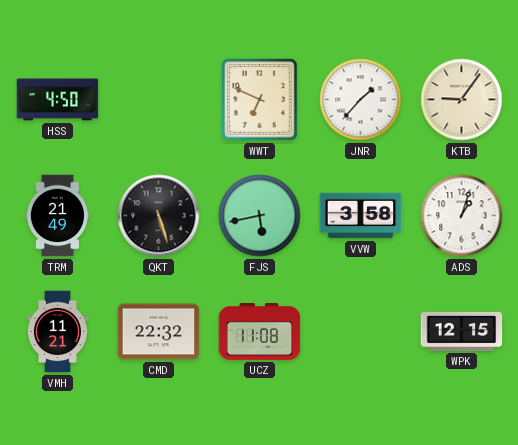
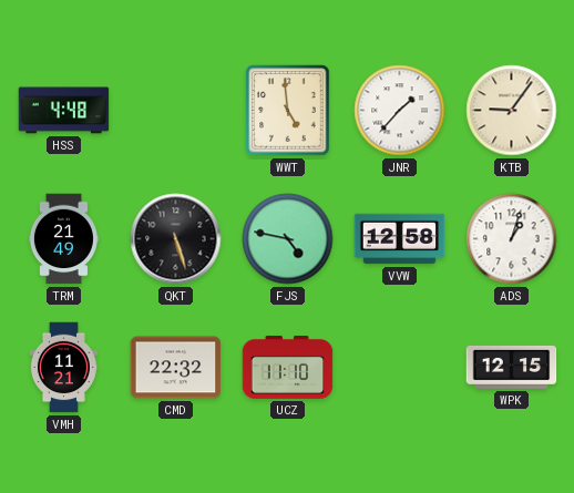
HSS: 4:50 -> 4:48 (64, 111)
WWT: 6:49 -> 4:59 (288, 111)
FJS: 5:43 -> 4:47 (288, 239)
VVW: 3:58 -> 12:58 (400, 239)
UCZ: 11:08 -> 11:10 (288, 368)
